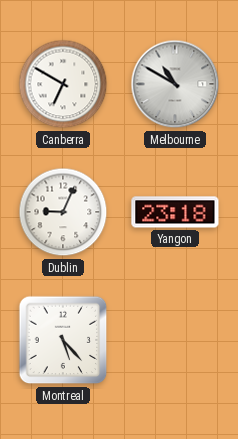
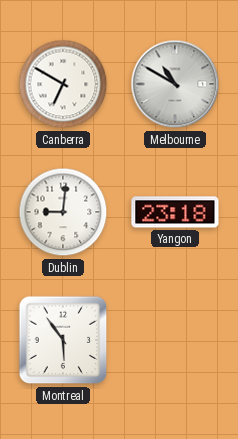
Dublin: 9:04 -> 9:01 (63, 212)
Montreal: 5:23 -> 5:54 (63, 340)
